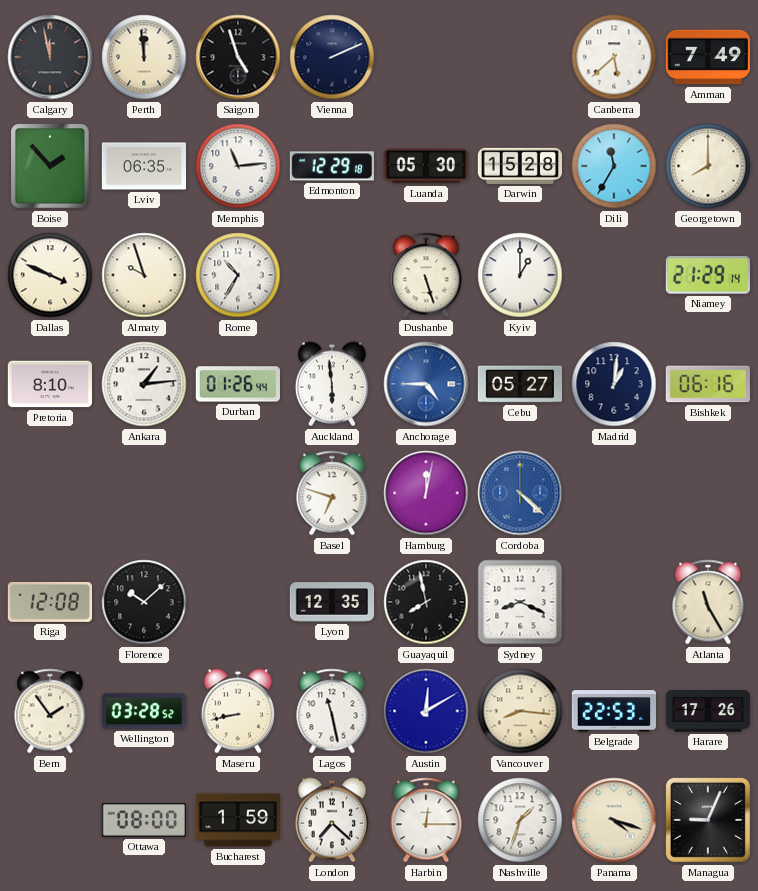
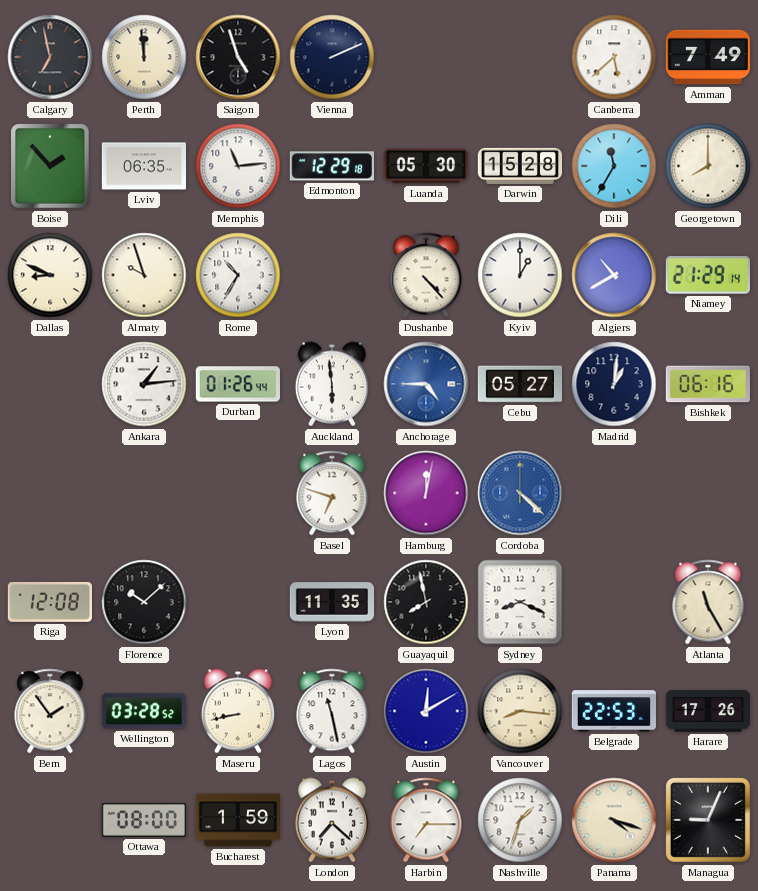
Calgary: 11:58 -> 6:58 (50, 57)
Dallas: 3:49 -> 8:49 (50, 275)
Dushanbe: 5:27 -> 4:23 (426, 275)
Algiers: none -> 10:40 (614, 275)
Pretoria: 8:10 -> none (49, 384)
Lyon: 12:35 -> 11:35 (331, 602)
Harbin: 12:15 -> 7:15 (426, 820)
